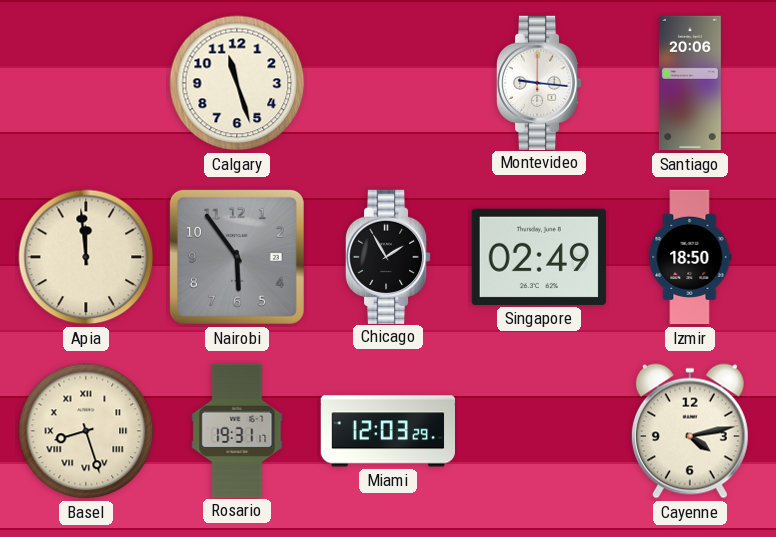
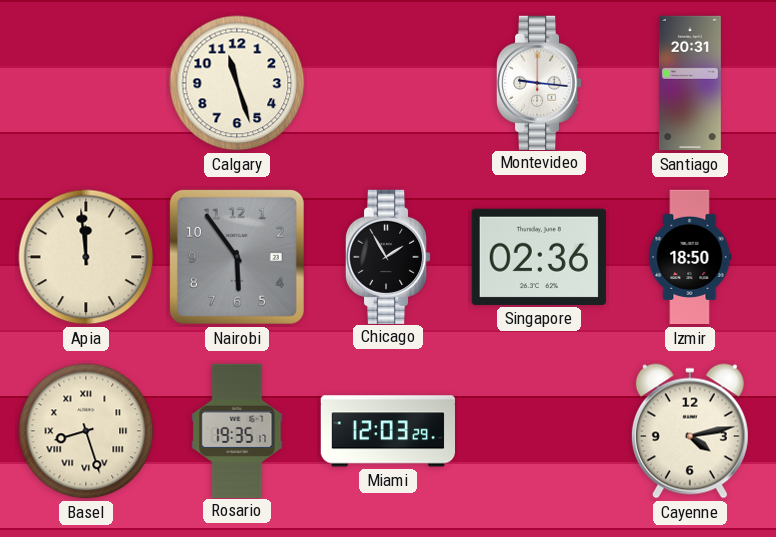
Santiago: 20:06 -> 20:31 (690, 83)
Singapore: 02:49 -> 02:36 (539, 257)
Rosario: 19:31 -> 19:35 (237, 430)
